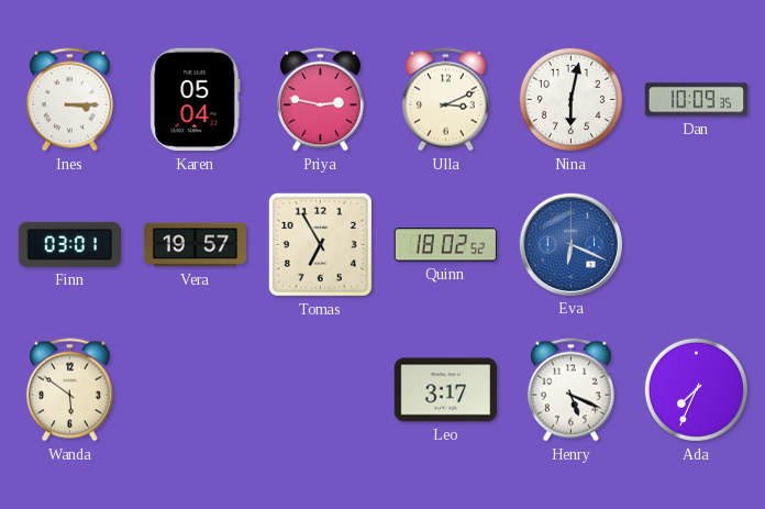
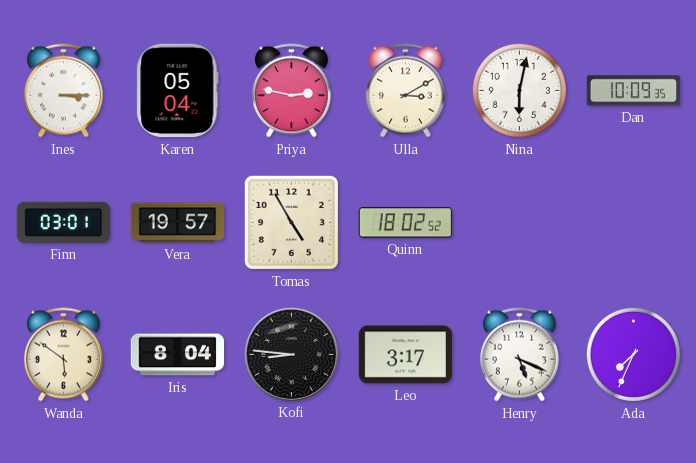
Ulla: 3:11 -> 3:10 (405, 91)
Tomas: 6:55 -> 4:55 (291, 222)
Eva: 6:19 -> none (570, 244)
Iris: none -> 8:04 (178, 355)
Kofi: none -> 8:46 (291, 354)
